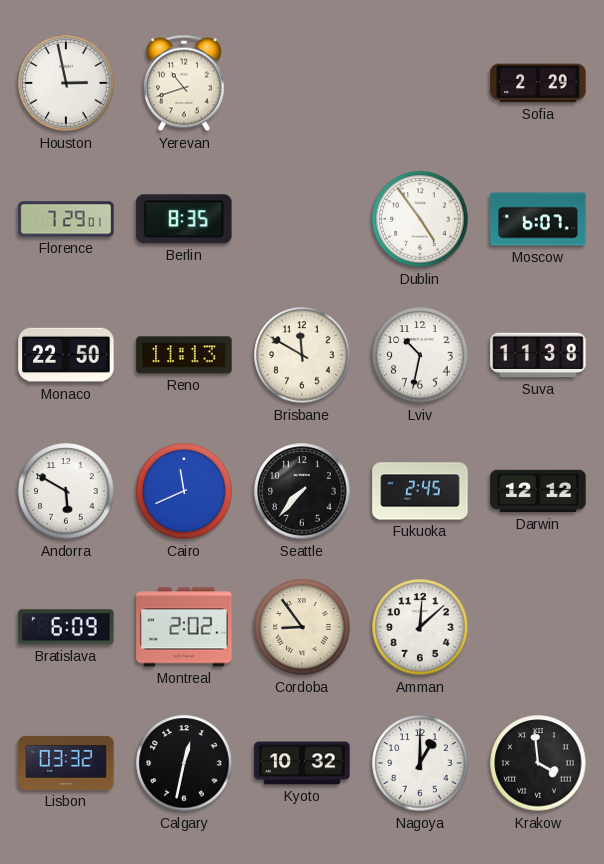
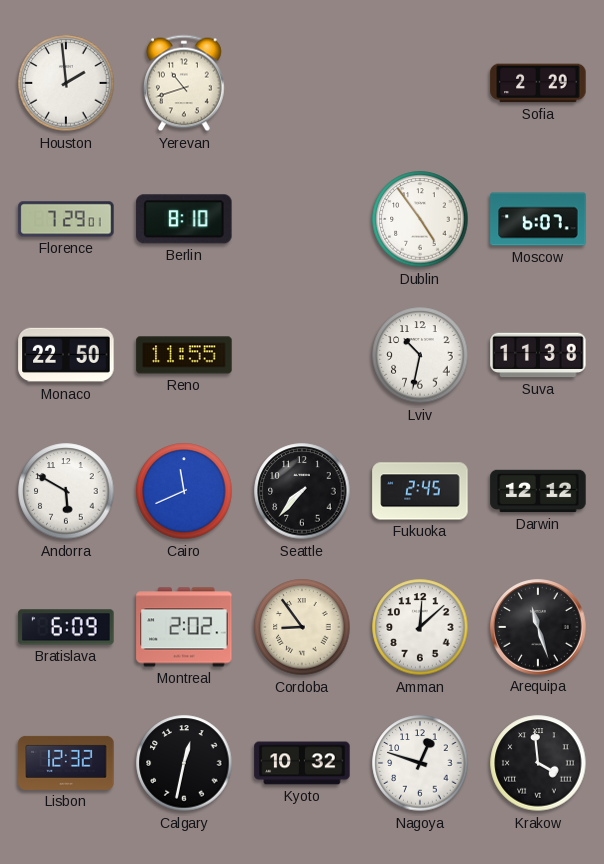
Houston: 2:58 -> 1:59 (66, 83)
Berlin: 8:35 -> 8:10 (184, 219)
Reno: 11:13 -> 11:55 (184, 355)
Brisbane: 11:50 -> none (302, 355)
Arequipa: none -> 11:27 (538, 627)
Lisbon: 03:32 -> 12:32 (66, 763)
Nagoya: 1:00 -> 12:48 (420, 763)
